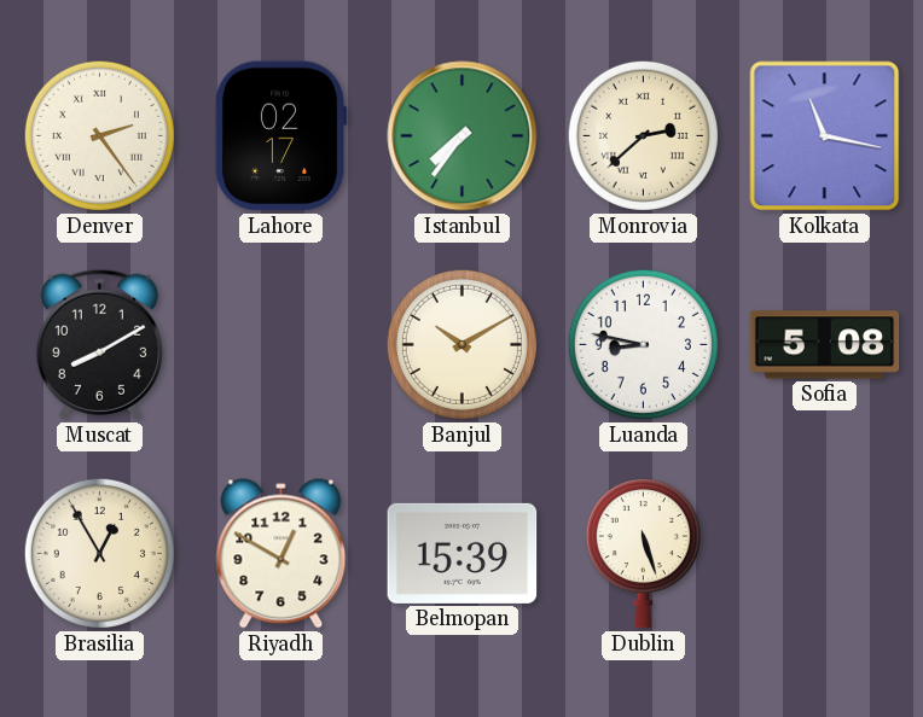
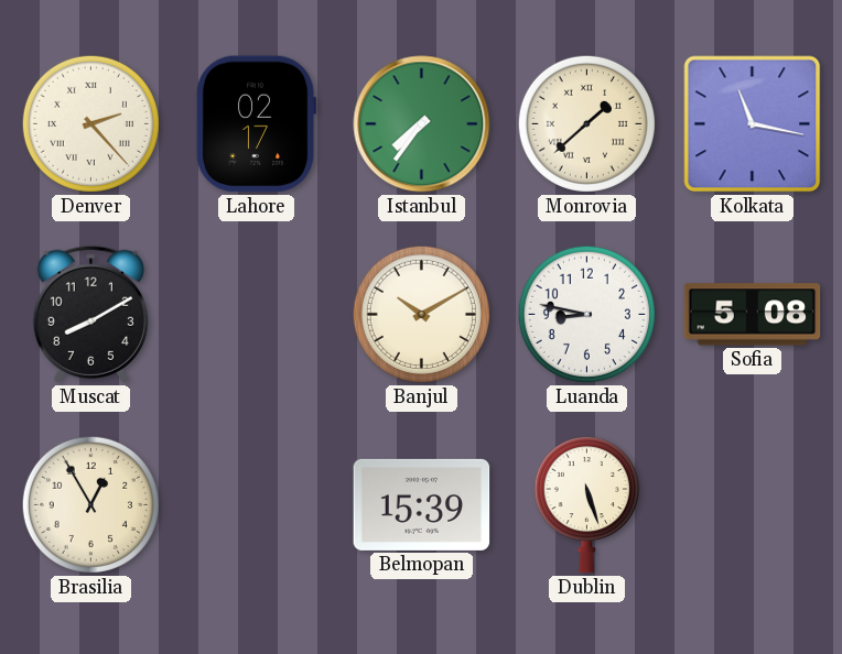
Denver: 2:24 -> 2:23 (90, 123)
Monrovia: 2:38 -> 1:38 (586, 123)
Riyadh: 12:50 -> none (281, 554)
